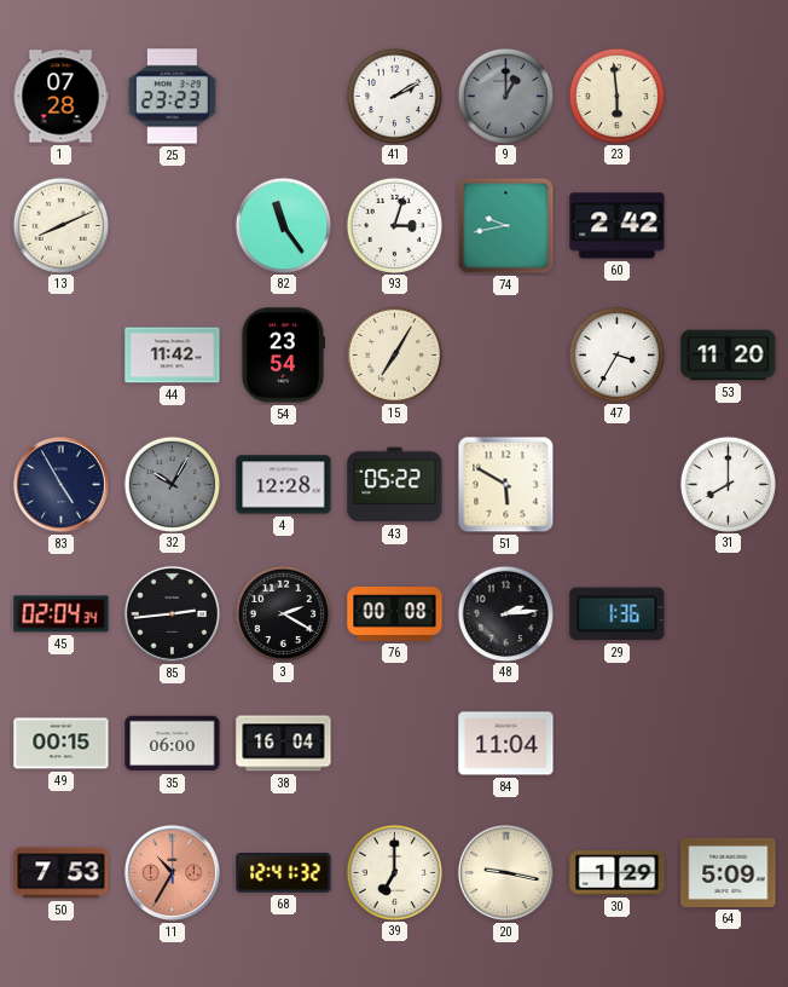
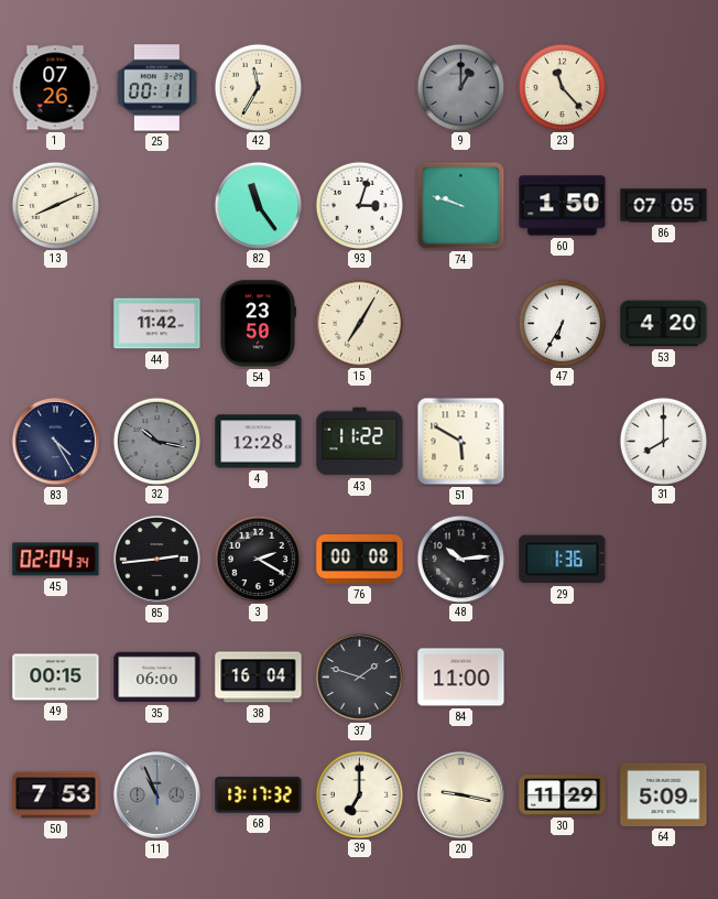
1: 07:28 -> 07:26 (55, 88)
25: 23:23 -> 00:11 (156, 88)
42: none -> 11:35 (258, 87)
41: 2:10 -> none (394, 96)
23: 5:59 -> 11:23 (562, 87)
74: 9:43 -> 9:48 (461, 206)
60: 2:42 -> 1:50 (563, 206)
86: none -> 07:05 (664, 206)
54: 23:54 -> 23:50 (257, 324)
47: 3:35 -> 6:35 (562, 323)
53: 11:20 -> 4:20 (664, 324)
83: 4:55 -> 4:25 (55, 441)
32: 10:05 -> 10:17 (156, 441)
43: 05:22 -> 11:22 (360, 442)
48: 2:14 -> 10:14 (460, 559)
37: none -> 1:48 (359, 676)
84: 11:04 -> 11:00 (461, 678)
11: 10:35 -> 10:56 (156, 794)
11 dial: salmon -> grey (156, 794)
68: 12:41 -> 13:17 (259, 795)
30: 1:29 -> 11:29 (563, 795)
